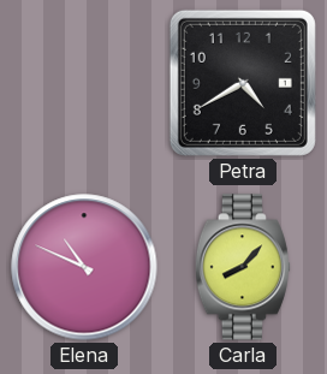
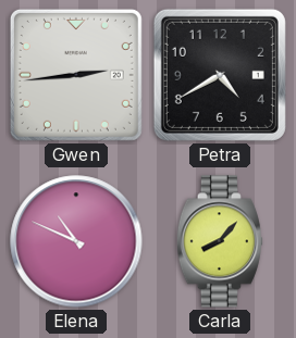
Gwen: none -> 2:44 (76, 75)
